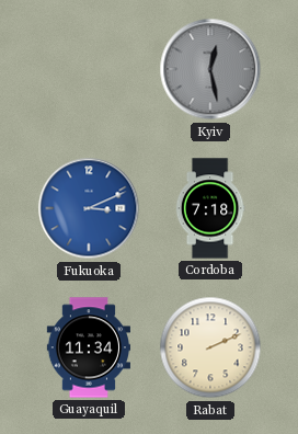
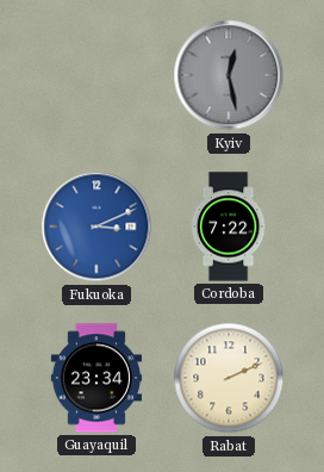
Cordoba: 7:18 -> 7:22 (229, 226)
Guayaquil: 11:34 -> 23:34 (95, 378)
